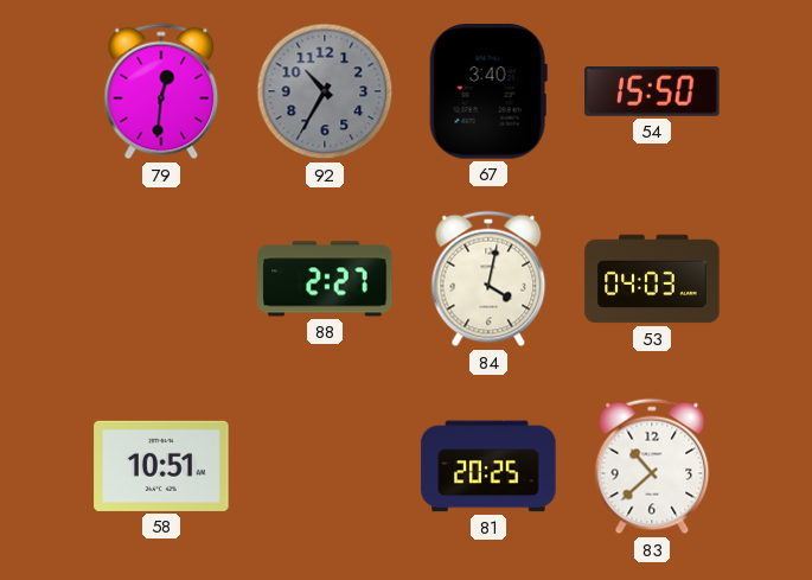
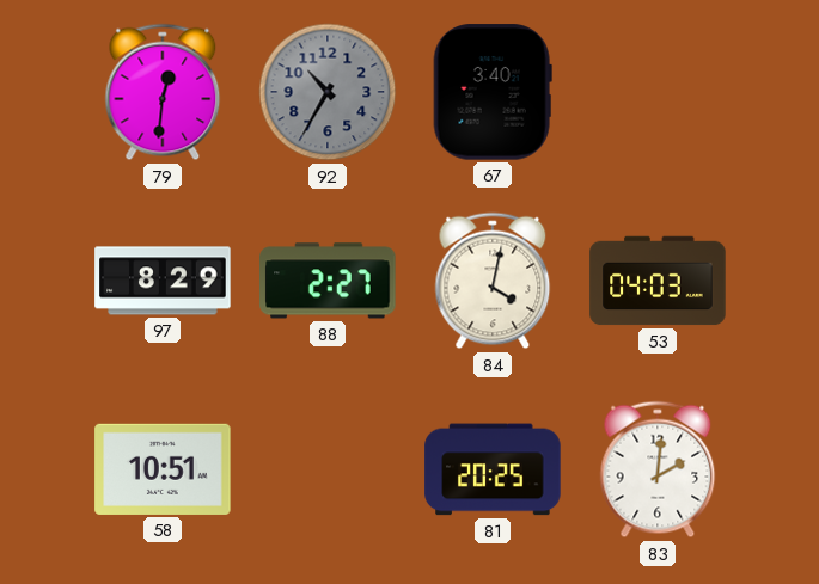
54: 15:50 -> none (652, 93)
97: none -> 8:29 (163, 281)
83: 10:38 -> 2:01 (658, 469)
